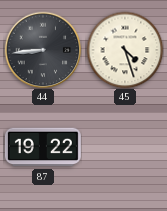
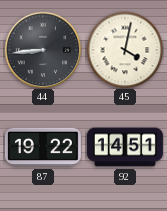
45: 4:27 -> 4:02 (125, 50)
92: none -> 14:51 (125, 147)
